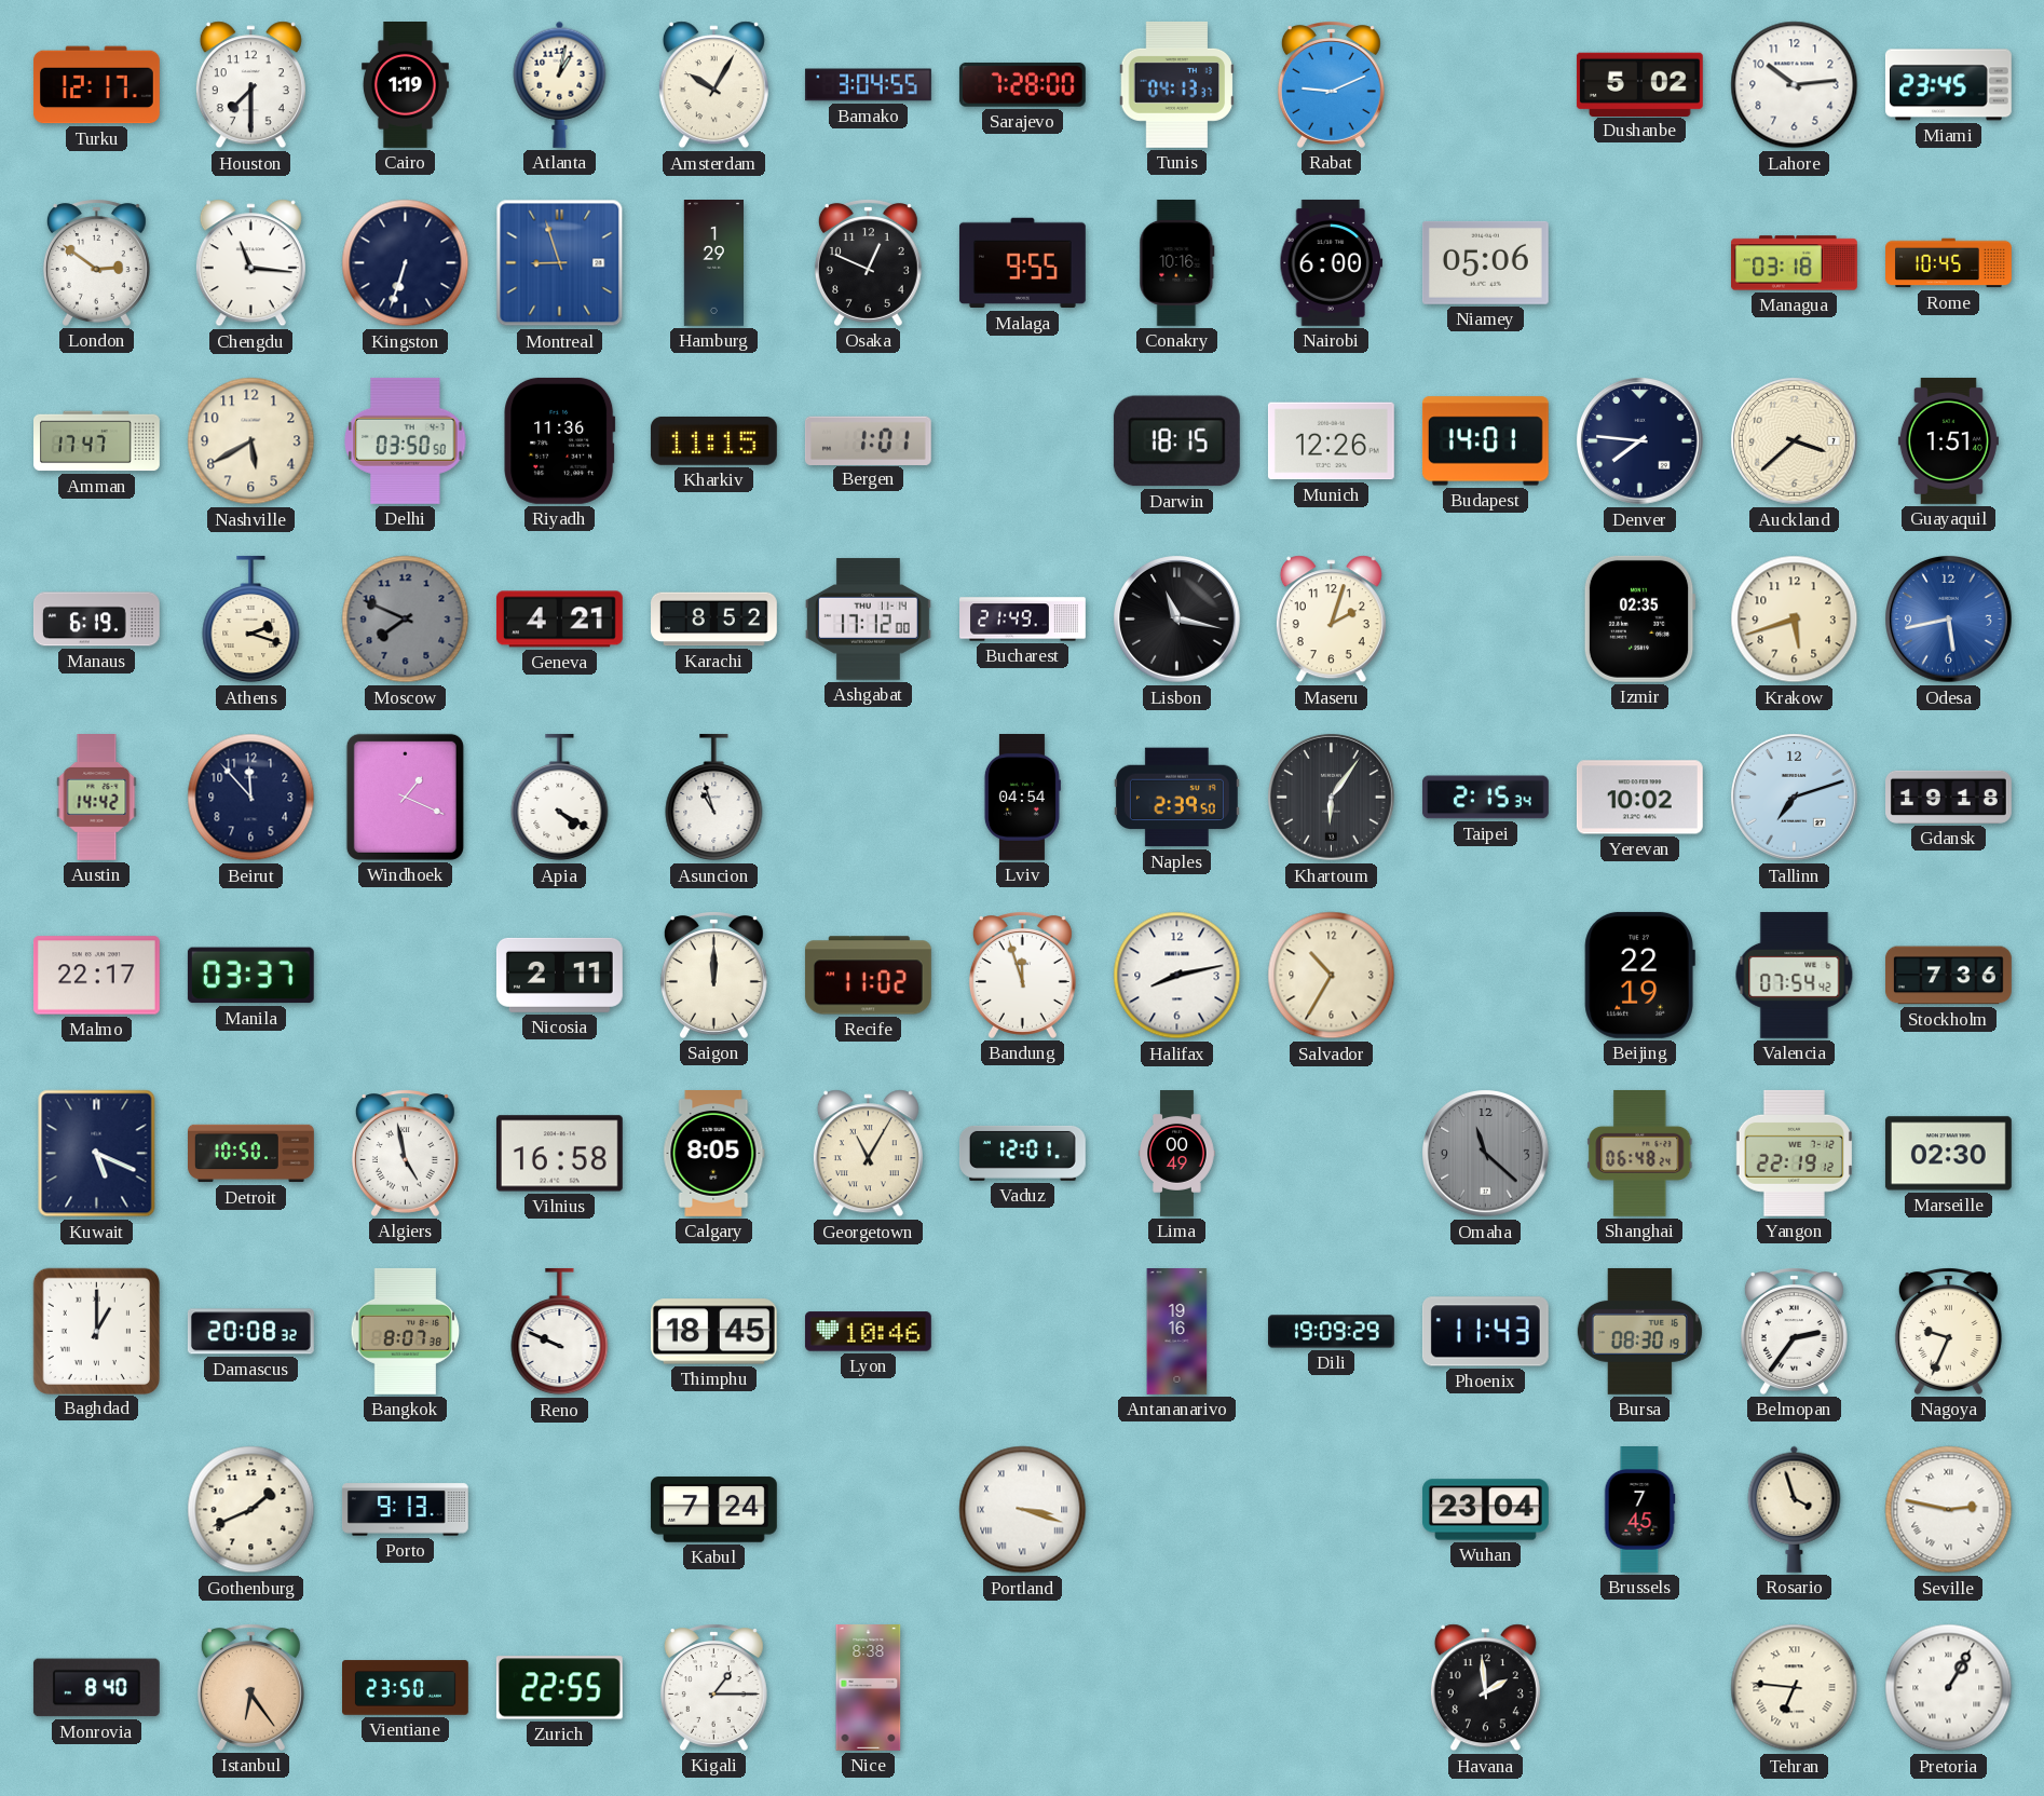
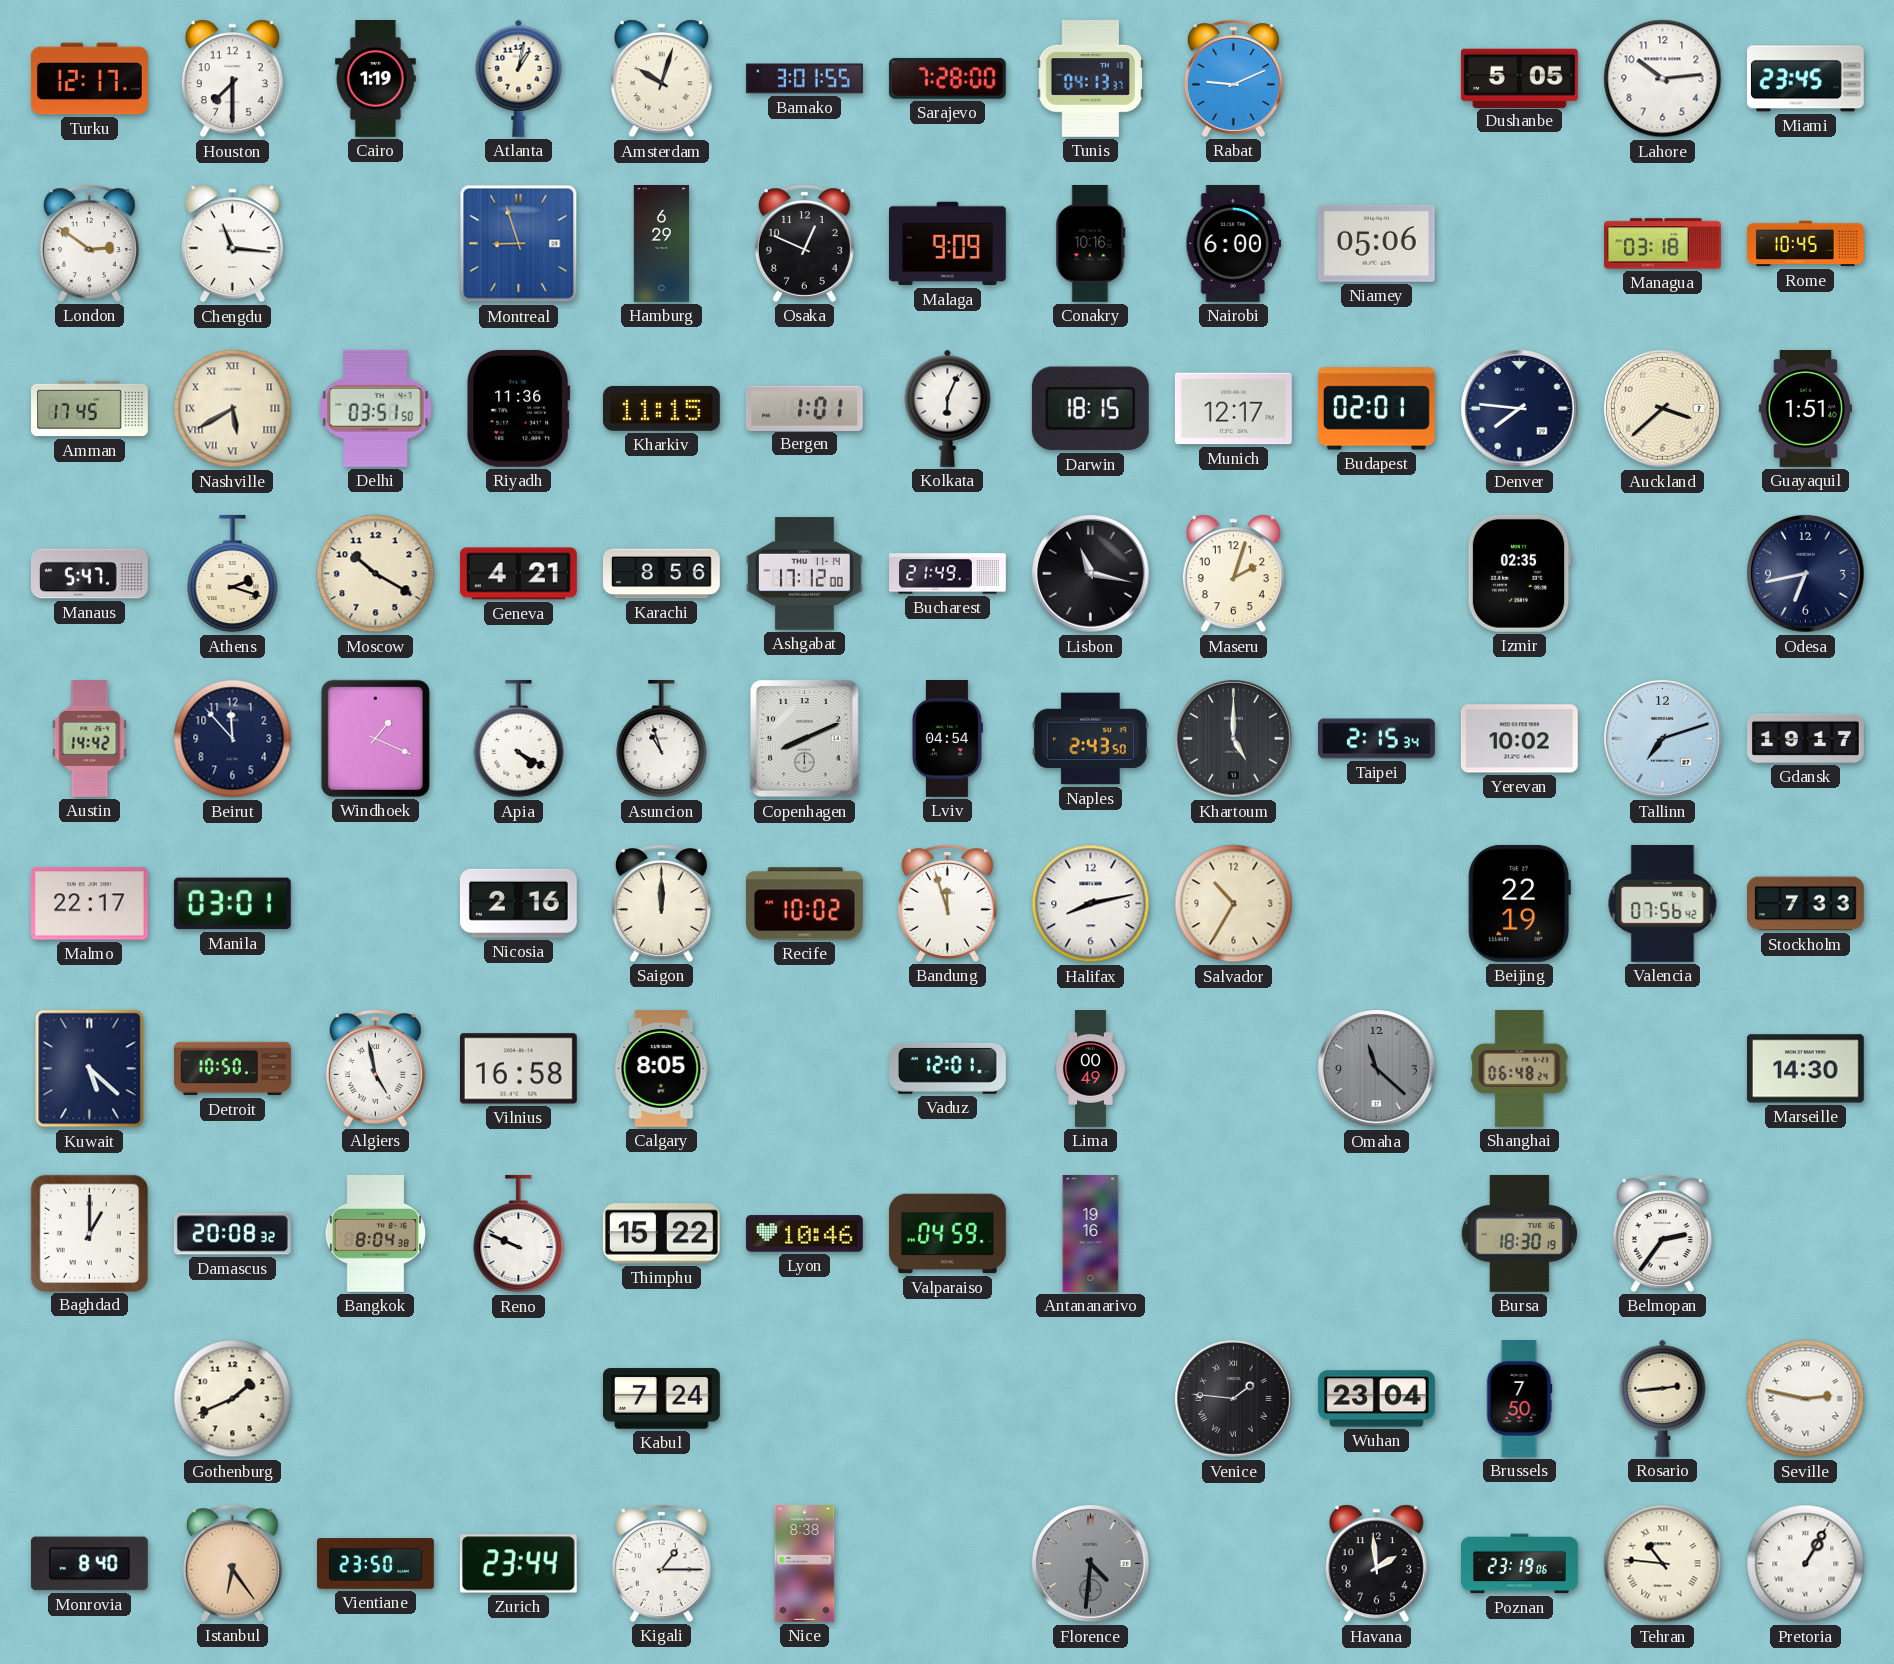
Amsterdam: 10:05 -> 10:03 (661, 79)
Bamako: 3:04 -> 3:01 (804, 79)
Dushanbe: 5:02 -> 5:05 (1519, 78)
Kingston: 6:33 -> none (406, 263)
Hamburg: 1:29 -> 6:29 (661, 244)
Malaga: 9:55 -> 9:09 (947, 244)
Amman: 17:47 -> 17:45 (90, 409)
Nashville numerals: Arabic -> Roman (233, 409)
Delhi: 03:50 -> 03:51 (376, 408)
Kolkata: none -> 6:04 (948, 408)
Munich: 12:26 -> 12:17 (1233, 409)
Budapest: 14:01 -> 02:01 (1376, 409)
Manaus: 6:19 -> 5:47 (89, 574)
Moscow: 7:49 -> 10:20 (376, 574)
Moscow dial: grey -> cream (376, 574)
Karachi: 8:52 -> 8:56 (662, 574)
Krakow: 5:42 -> none (1795, 620)
Odesa: 5:43 -> 6:43 (1806, 574)
Odesa dial: blue -> navy (1806, 574)
Copenhagen: none -> 8:11 (805, 739)
Naples: 2:39 -> 2:43 (1090, 739)
Khartoum: 6:06 -> 5:00 (1234, 739)
Gdansk: 19:18 -> 19:17 (1806, 738)
Manila: 03:37 -> 03:01 (232, 904)
Nicosia: 2:11 -> 2:16 (518, 903)
Recife: 11:02 -> 10:02 (804, 904)
Valencia: 07:54 -> 07:56 (1663, 903)
Stockholm: 7:36 -> 7:33 (1806, 904)
Kuwait: 5:19 -> 5:22 (90, 1069)
Georgetown: 11:05 -> none (868, 1154)
Yangon: 22:19 -> none (1794, 1153)
Marseille: 02:30 -> 14:30 (1805, 1069)
Bangkok: 8:07 -> 8:04 (376, 1233)
Thimphu: 18:45 -> 15:22 (661, 1234)
Valparaiso: none -> 04:59 (947, 1234)
Dili: 19:09 -> none (1332, 1332)
Phoenix: 11:43 -> none (1485, 1332)
Bursa: 08:30 -> 18:30 (1519, 1233)
Nagoya: 9:34 -> none (1948, 1331)
Porto: 9:13 -> none (405, 1510)
Portland: 3:18 -> none (1023, 1510)
Venice: none -> 1:46 (1234, 1399)
Brussels: 7:45 -> 7:50 (1519, 1399)
Rosario: 3:57 -> 2:44 (1663, 1398)
Zurich: 22:55 -> 23:44 (518, 1564)
Florence: none -> 4:31 (1091, 1564)
Poznan: none -> 23:19 (1520, 1564)
Tehran: 6:46 -> 10:46 (1663, 1564)
